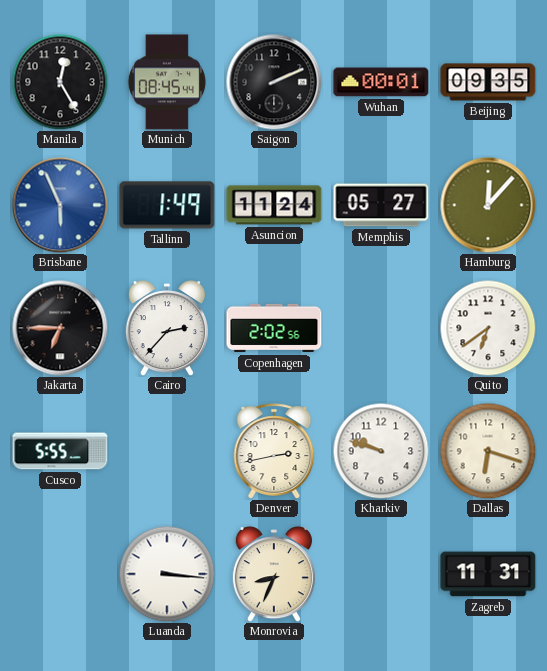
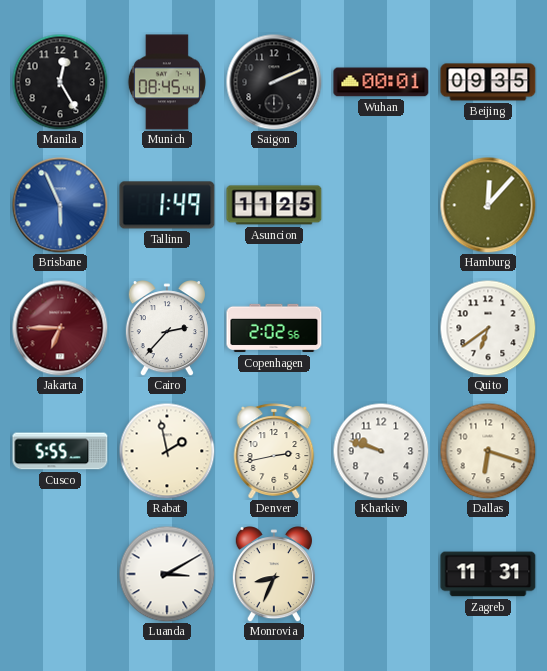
Asuncion: 11:24 -> 11:25 (274, 205)
Memphis: 05:27 -> none (381, 205)
Jakarta dial: black -> burgundy (60, 328)
Rabat: none -> 1:58 (167, 451)
Luanda: 3:16 -> 3:10 (167, 574)
